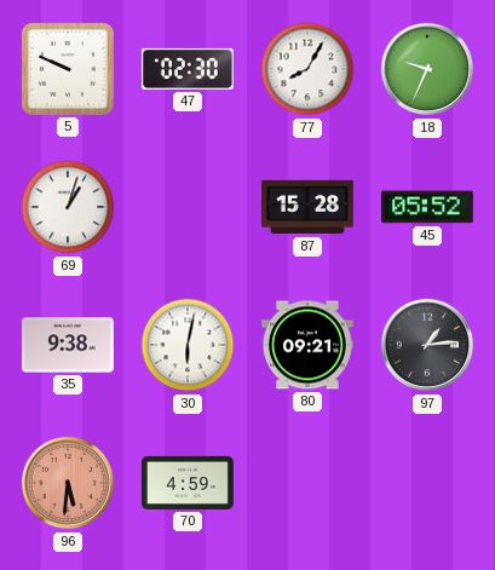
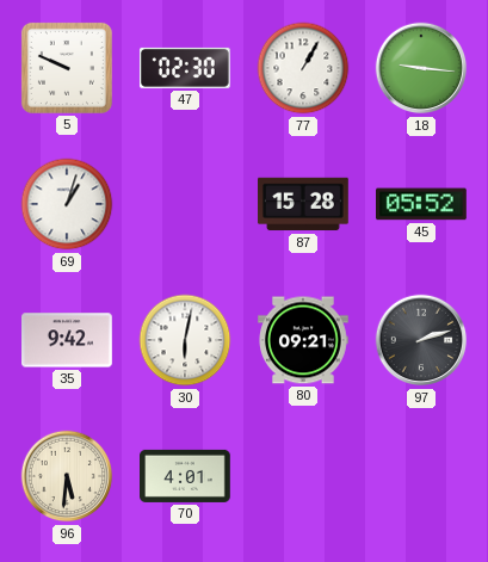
77: 8:05 -> 1:05 (303, 68)
18: 9:34 -> 9:16 (421, 68)
35: 9:38 -> 9:42 (68, 340)
97: 1:14 -> 2:12 (421, 340)
96 dial: salmon -> cream (67, 476)
70: 4:59 -> 4:01 (185, 476)
